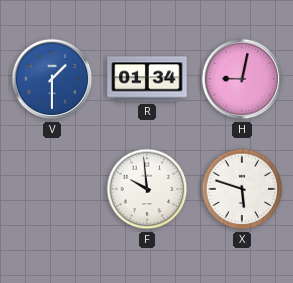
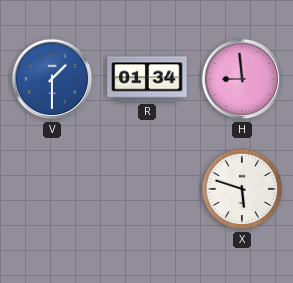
H: 9:02 -> 8:59 (242, 79)
F: 9:59 -> none (147, 189)
